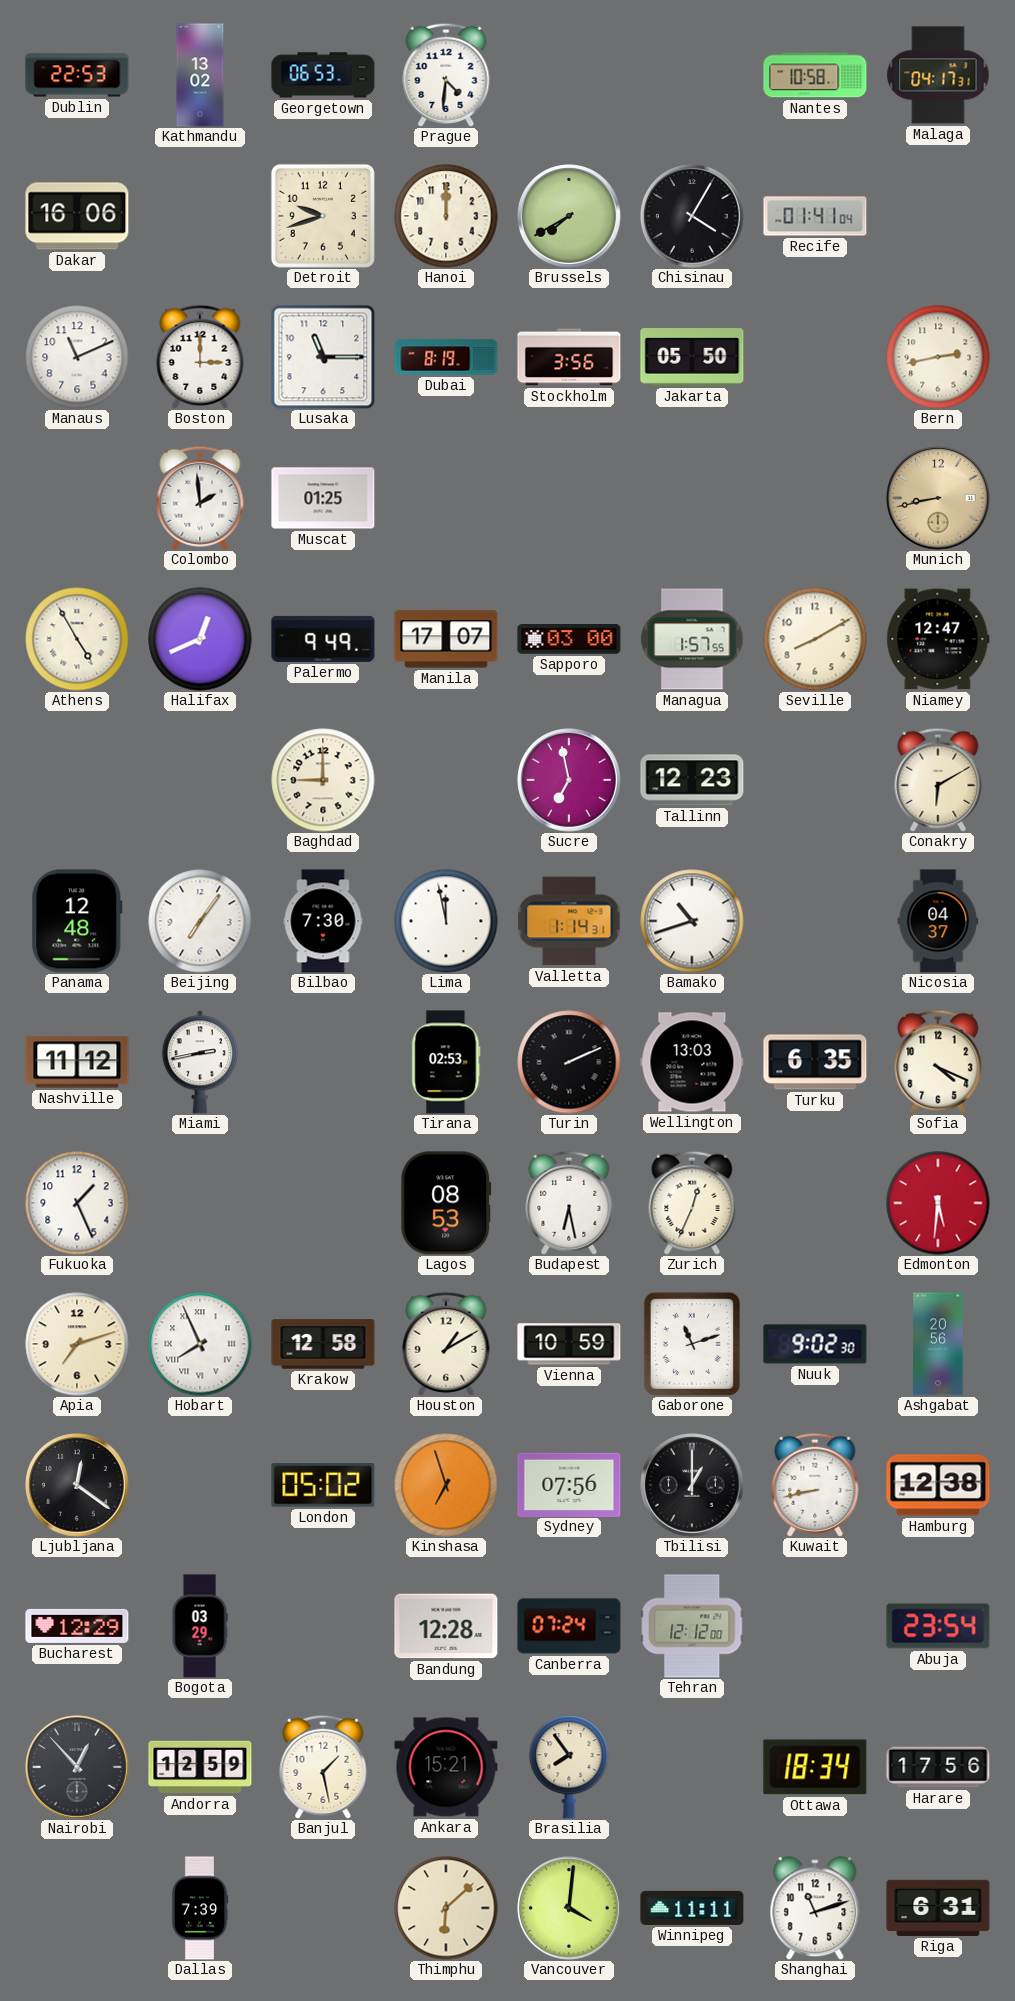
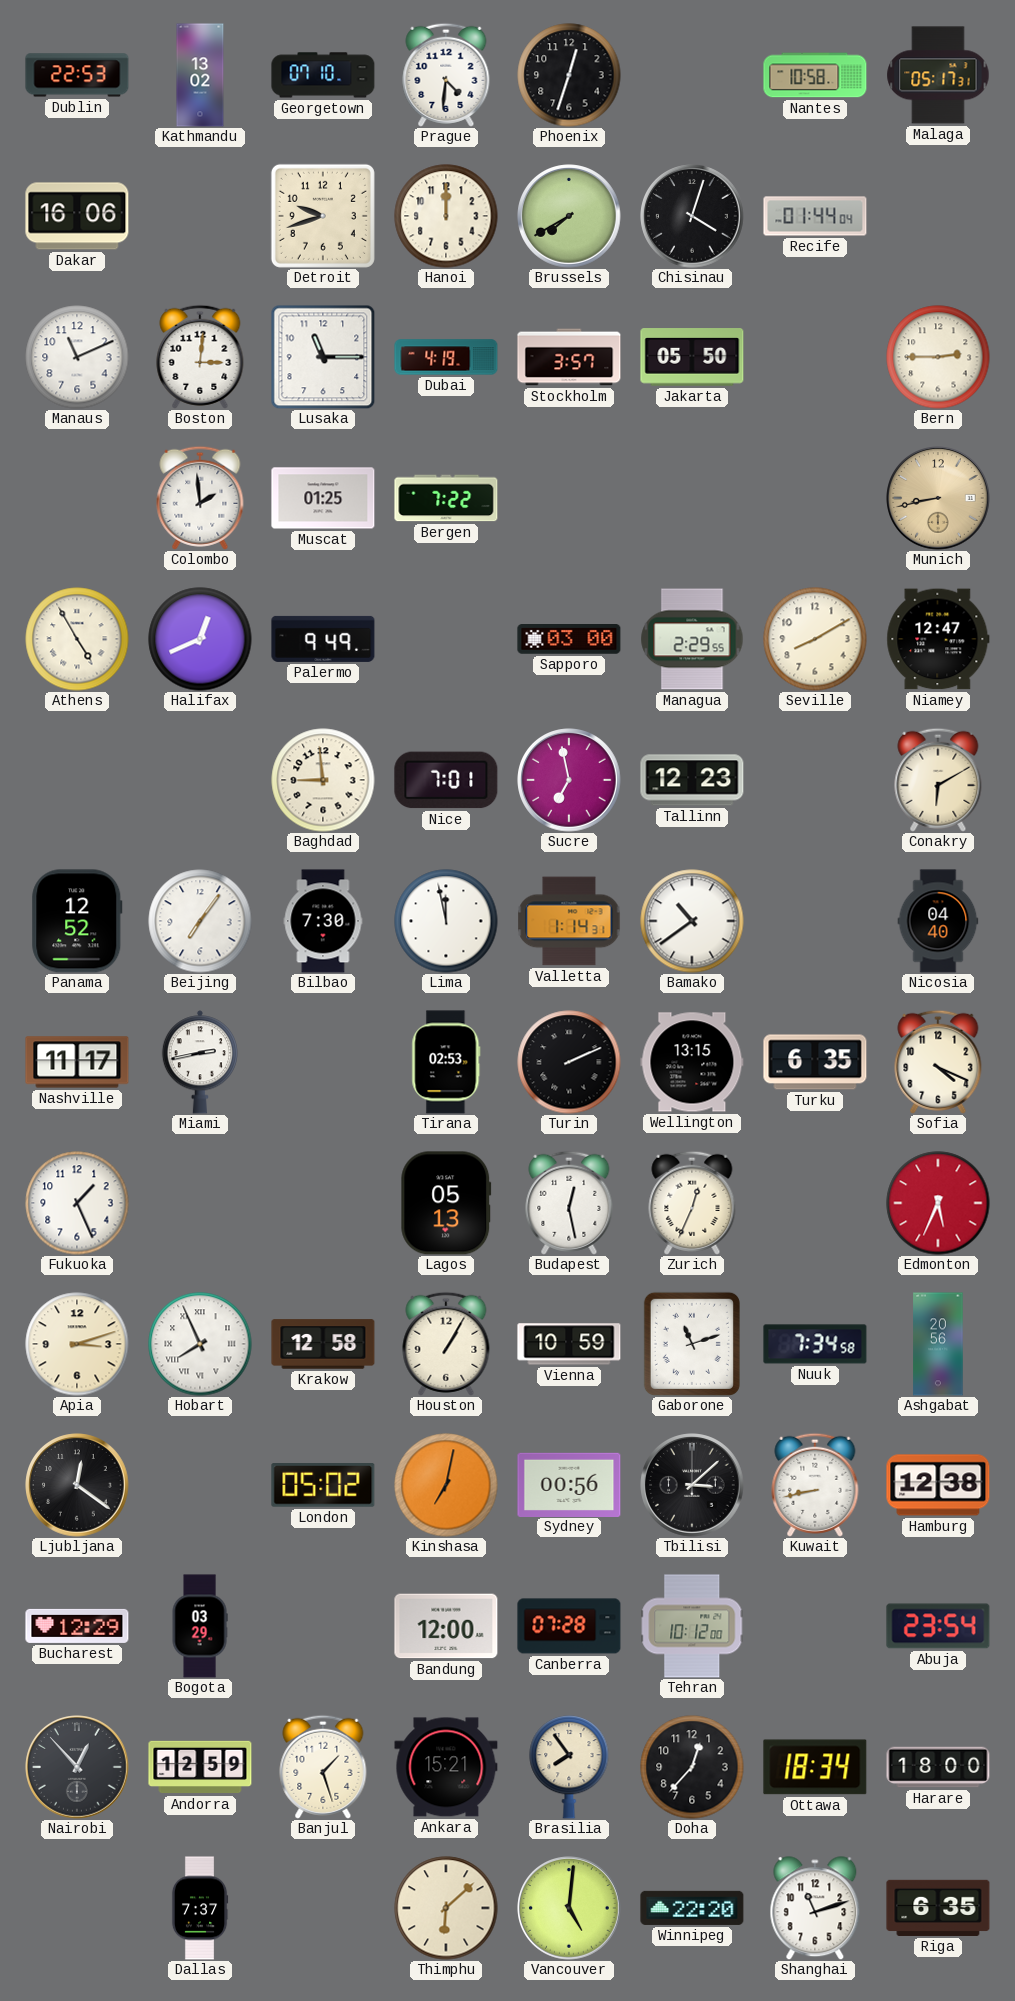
Georgetown: 06:53 -> 07:10 (323, 75)
Phoenix: none -> 12:33 (569, 75)
Malaga: 04:17 -> 05:17 (938, 75)
Chisinau: 4:05 -> 4:03 (692, 216)
Recife: 01:41 -> 01:44 (815, 216)
Boston: 3:00 -> 3:01 (200, 357)
Dubai: 8:19 -> 4:19 (446, 357)
Stockholm: 3:56 -> 3:57 (569, 357)
Bern: 2:43 -> 2:45 (938, 357)
Bergen: none -> 7:22 (446, 498)
Manila: 17:07 -> none (446, 639)
Managua: 1:57 -> 2:29 (692, 639)
Baghdad: 9:00 -> 8:59 (323, 780)
Nice: none -> 7:01 (446, 780)
Panama: 12:48 -> 12:52 (77, 921)
Bamako: 10:42 -> 10:39 (692, 921)
Nicosia: 04:37 -> 04:40 (938, 921)
Nashville: 11:12 -> 11:17 (77, 1062)
Wellington: 13:03 -> 13:15 (692, 1062)
Lagos: 08:53 -> 05:13 (446, 1203)
Budapest: 6:28 -> 12:28 (569, 1203)
Edmonton: 5:31 -> 5:34 (938, 1203)
Apia: 7:12 -> 3:12 (77, 1344)
Houston: 1:10 -> 1:05 (446, 1344)
Nuuk: 9:02 -> 7:34 (815, 1344)
Kinshasa: 6:57 -> 7:02 (446, 1485)
Sydney: 07:56 -> 00:56 (569, 1484)
Tbilisi: 1:00 -> 3:08 (692, 1485)
Bandung: 12:28 -> 12:00 (446, 1626)
Canberra: 07:24 -> 07:28 (569, 1626)
Tehran: 12:12 -> 10:12 (692, 1626)
Banjul: 1:28 -> 1:27 (323, 1767)
Doha: none -> 12:37 (692, 1767)
Harare: 17:56 -> 18:00 (938, 1767)
Dallas: 7:39 -> 7:37 (200, 1908)
Vancouver: 4:01 -> 5:01 (569, 1908)
Winnipeg: 11:11 -> 22:20 (692, 1908)
Riga: 6:31 -> 6:35 (938, 1908)
